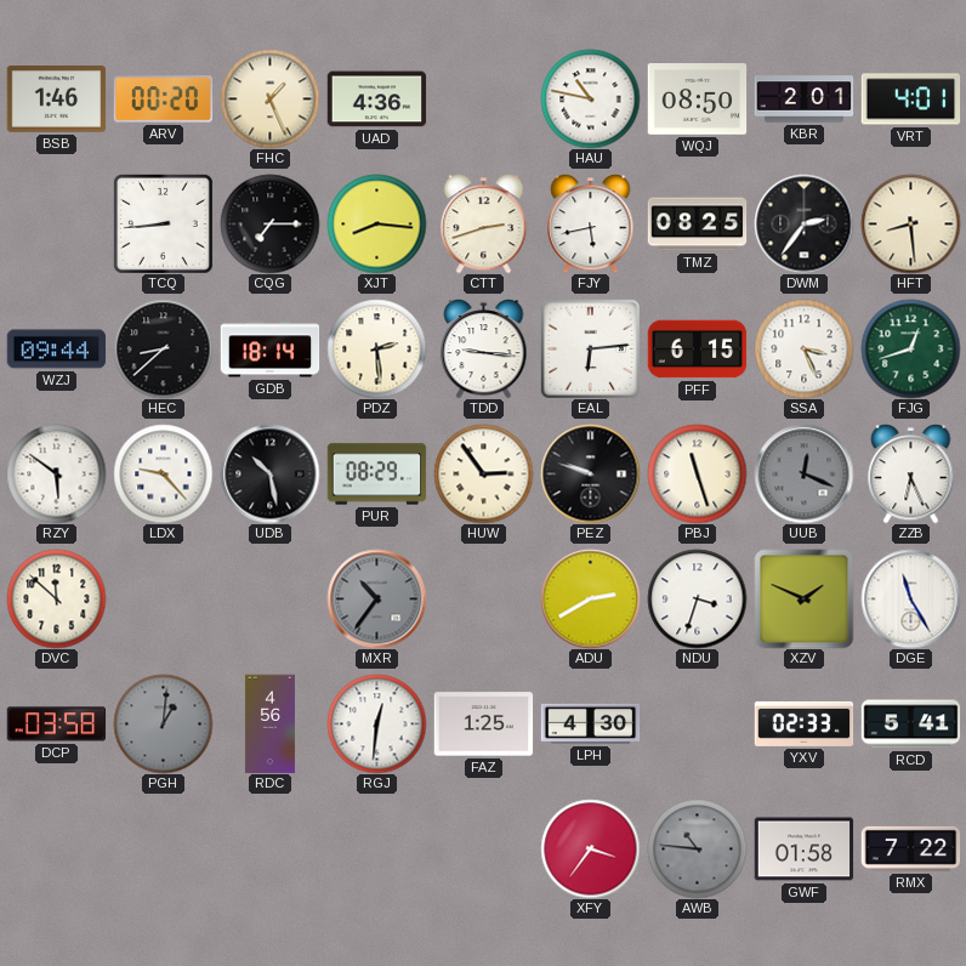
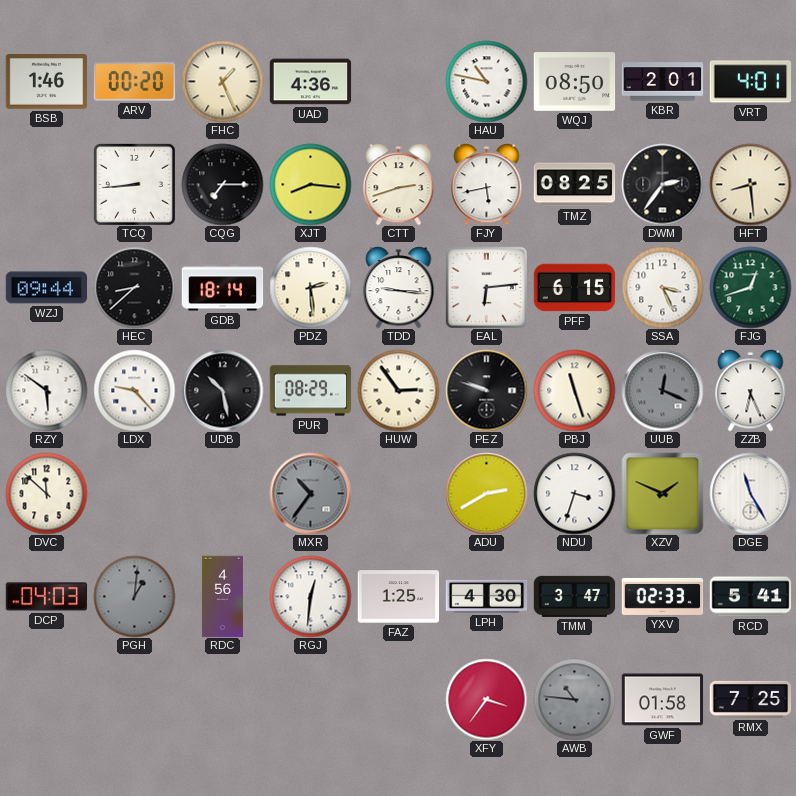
DCP: 03:58 -> 04:03 (46, 597)
TMM: none -> 3:47 (574, 596)
RMX: 7:22 -> 7:25 (750, 699)
